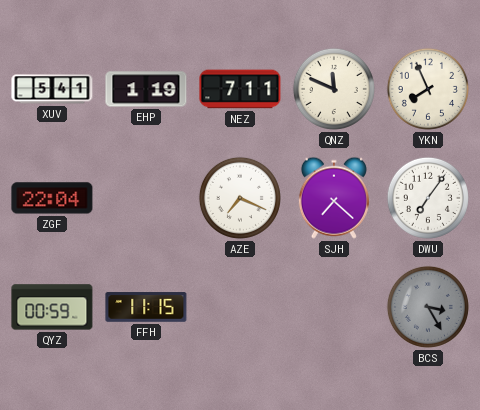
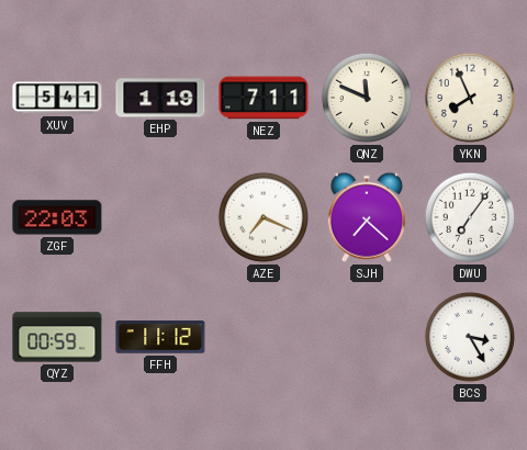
ZGF: 22:04 -> 22:03 (57, 217)
FFH: 11:15 -> 11:12 (160, 337)
BCS dial: grey -> white (470, 337)
